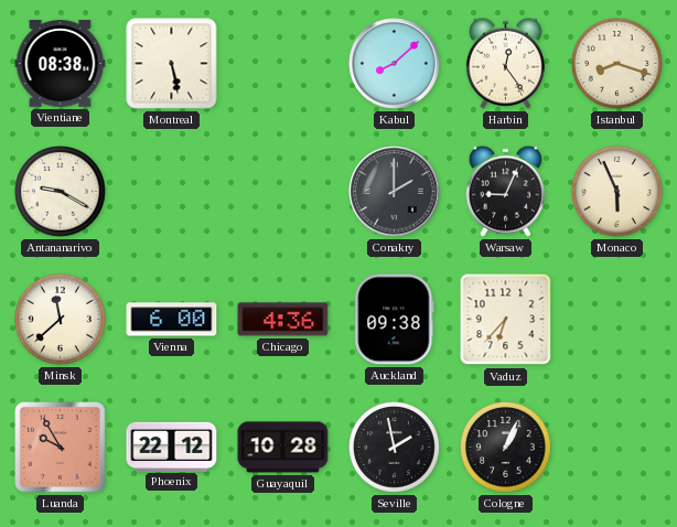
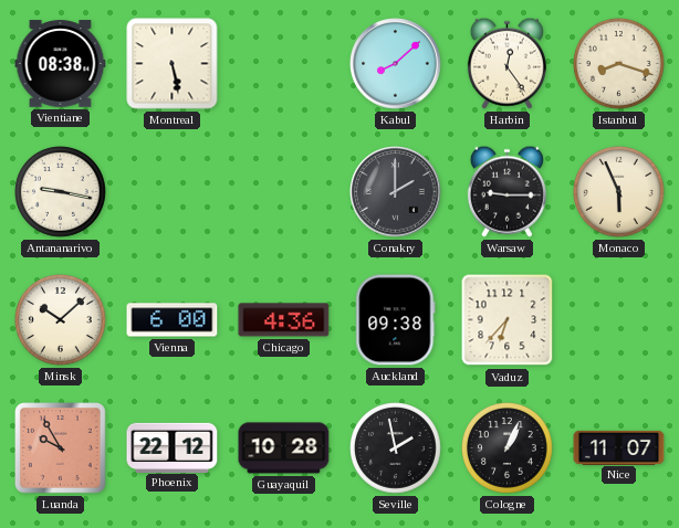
Antananarivo: 9:20 -> 9:17 (61, 192)
Warsaw: 9:04 -> 9:15 (506, 191)
Minsk: 11:38 -> 10:08 (61, 320)
Nice: none -> 11:07 (619, 447)
